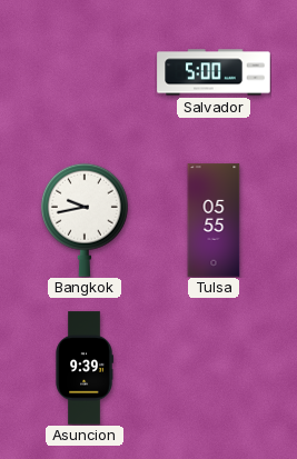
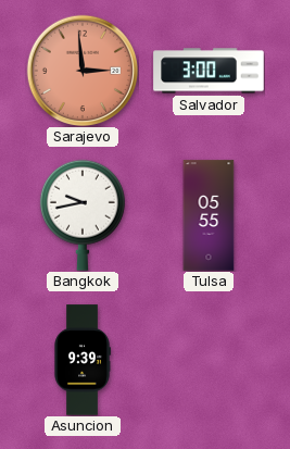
Sarajevo: none -> 2:59 (81, 70)
Salvador: 5:00 -> 3:00 (209, 71)
